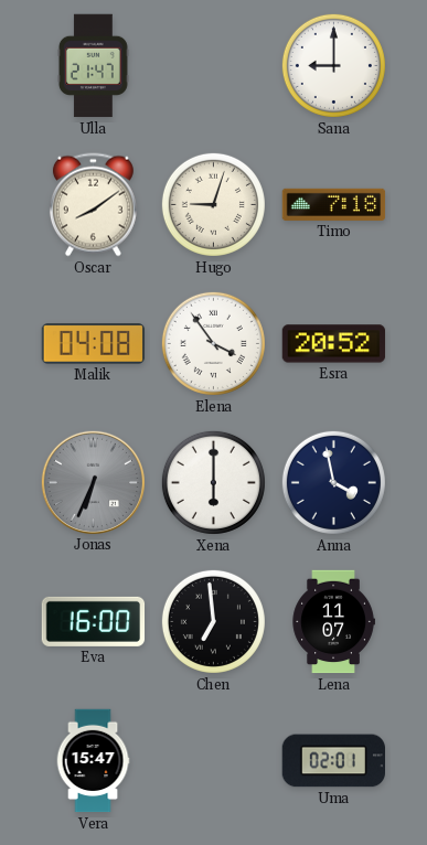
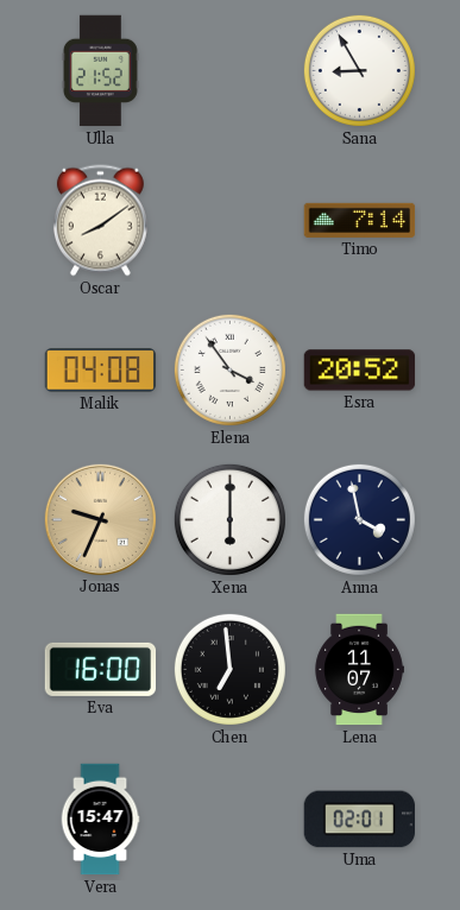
Ulla: 21:47 -> 21:52 (100, 71)
Sana: 9:00 -> 8:55 (359, 70)
Hugo: 9:03 -> none (213, 204)
Timo: 7:18 -> 7:14 (360, 220)
Jonas: 6:34 -> 9:34 (100, 519)
Jonas dial: grey -> champagne (100, 519)
